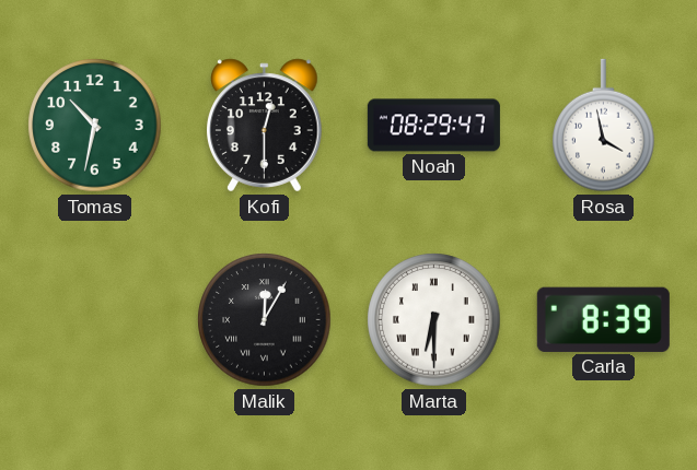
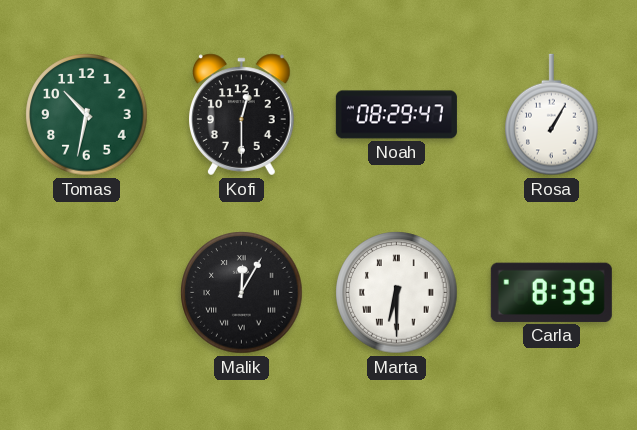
Rosa: 3:58 -> 1:05 (552, 115)
